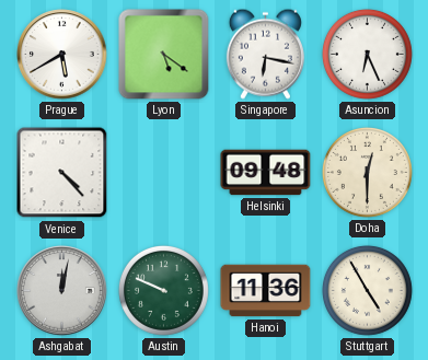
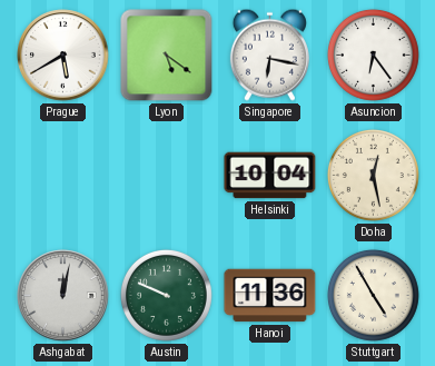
Asuncion: 6:26 -> 6:24 (373, 55)
Venice: 4:23 -> none (62, 173)
Helsinki: 09:48 -> 10:04 (270, 176)
Doha: 12:30 -> 12:28 (373, 175)
